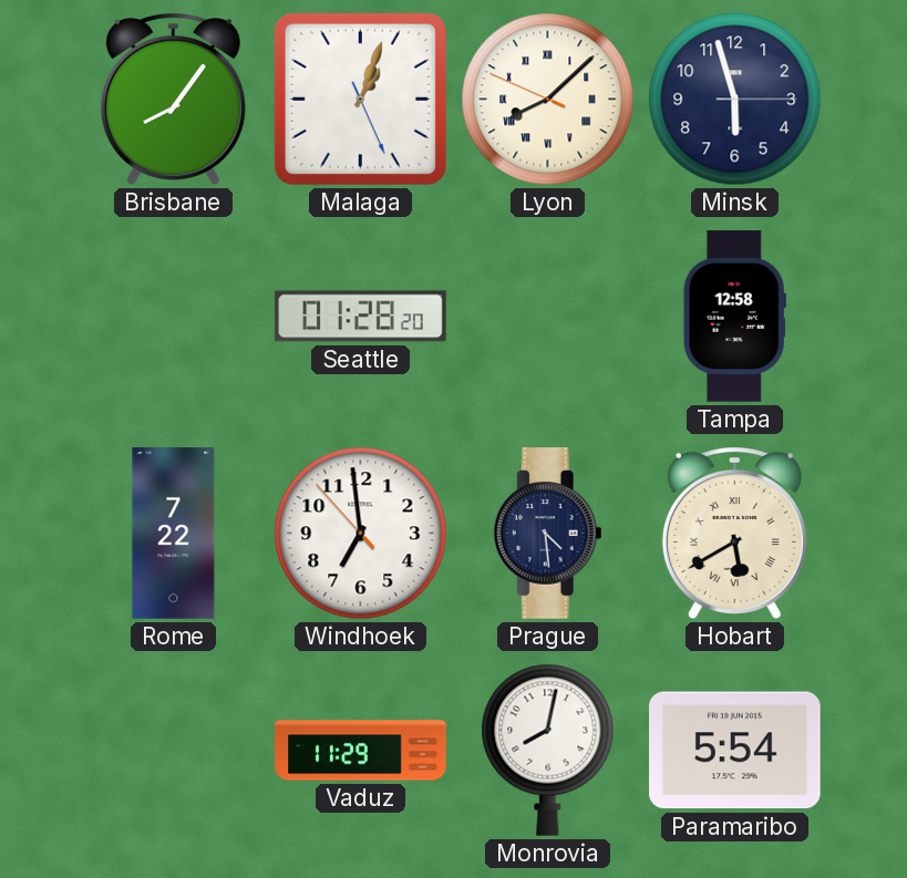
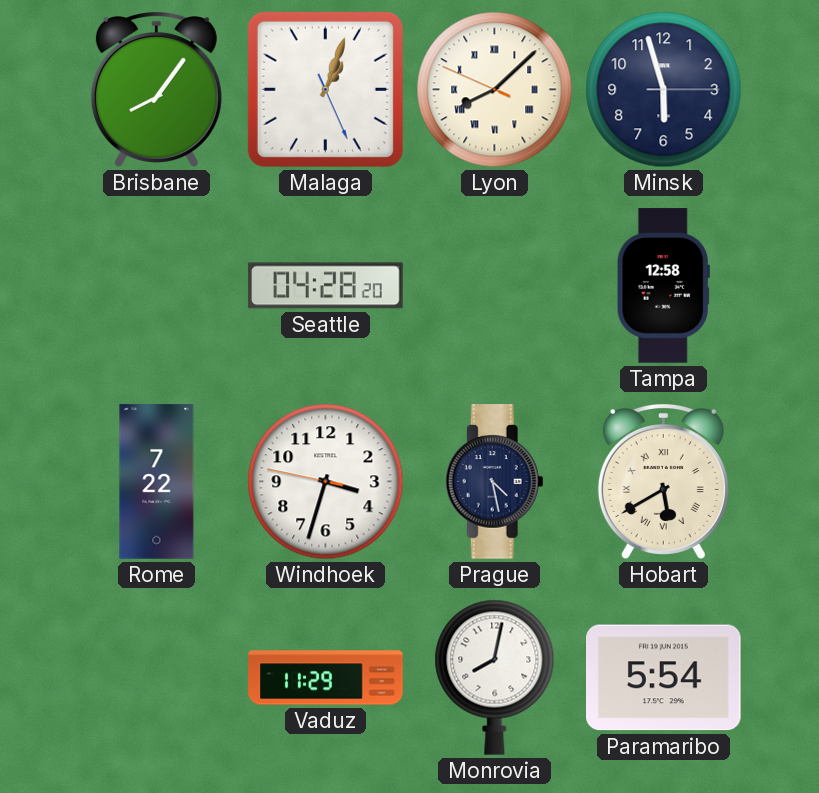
Seattle: 01:28 -> 04:28 (326, 286)
Windhoek: 6:58 -> 3:32 (326, 482)
Prague: 4:29 -> 4:28 (494, 482)
